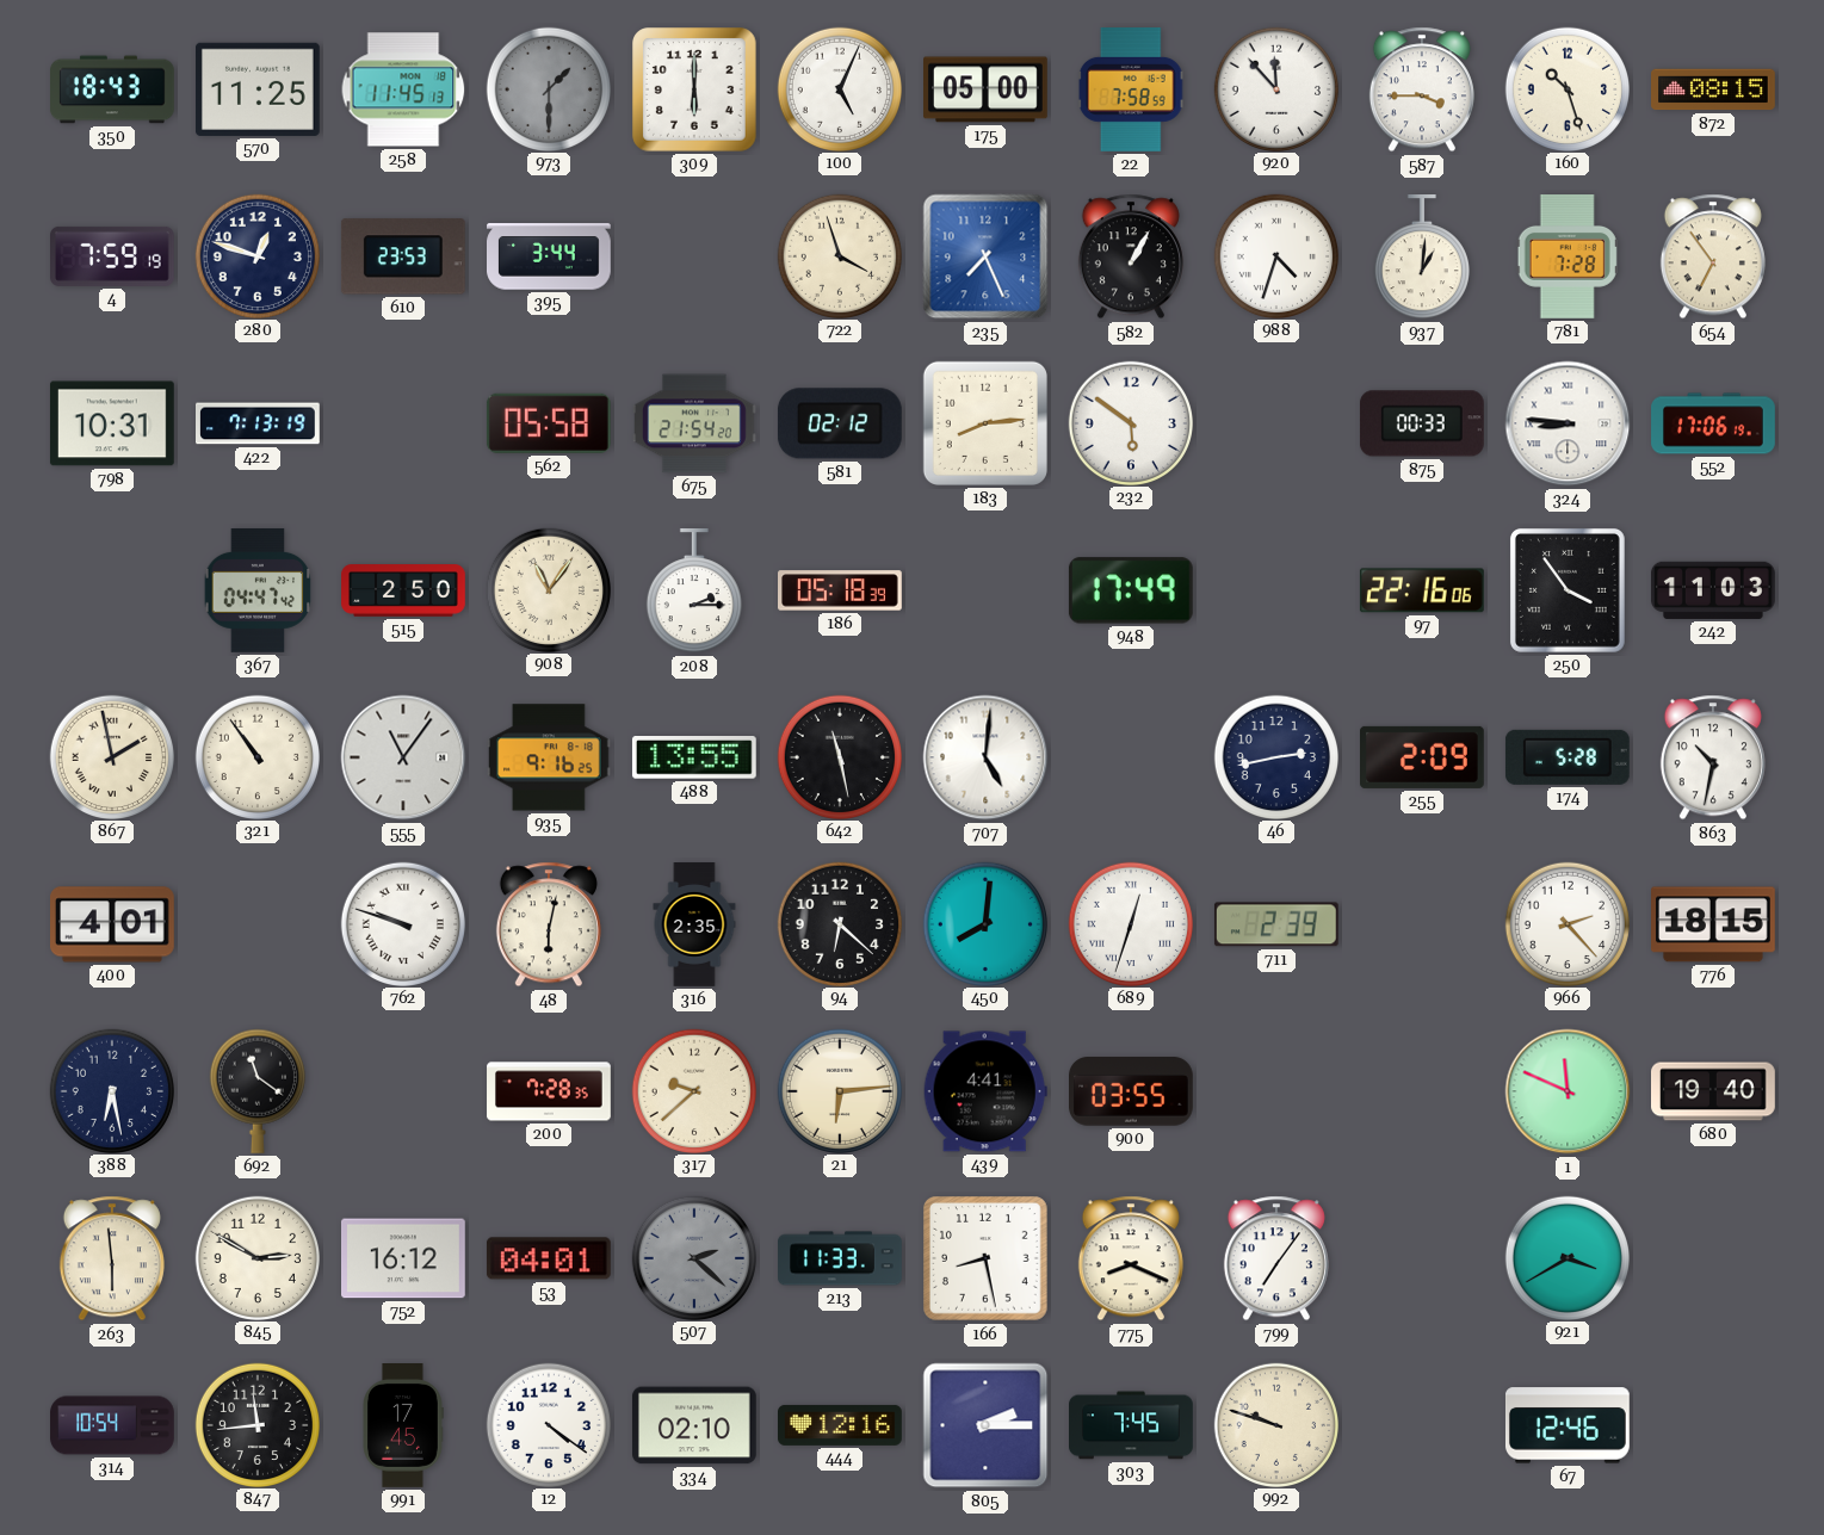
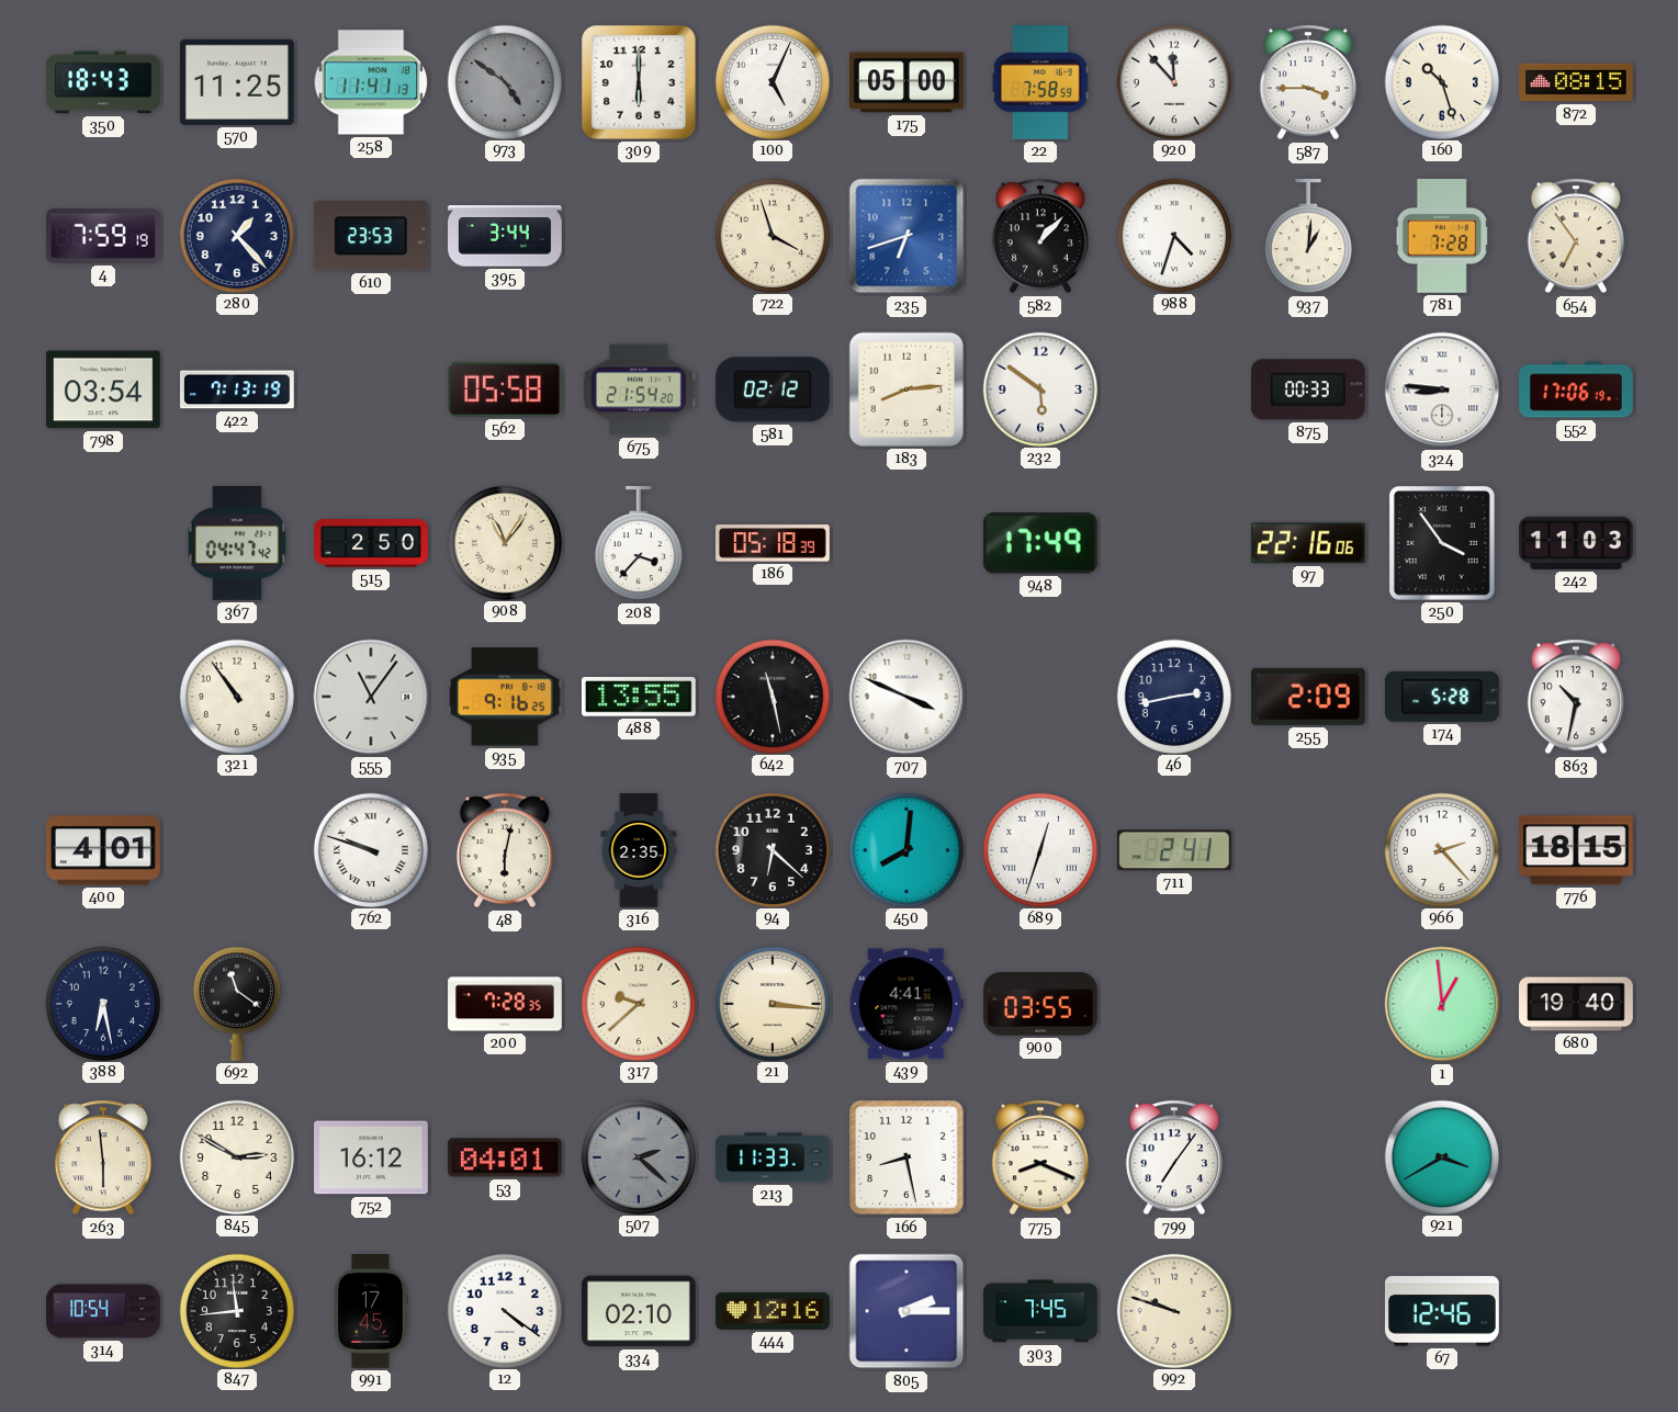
258: 11:45 -> 11:41 (371, 82)
973: 1:30 -> 4:51 (504, 81)
280: 12:48 -> 1:23 (236, 235)
235: 7:26 -> 6:42 (906, 236)
582: 1:05 -> 1:07 (1040, 236)
798: 10:31 -> 03:54 (103, 389)
208: 2:15 -> 3:37 (639, 544)
867: 1:58 -> none (111, 756)
707: 5:01 -> 3:49 (906, 697)
711: 2:39 -> 2:41 (1174, 850)
21: 6:14 -> 3:16 (772, 1003)
1: 11:49 -> 12:59 (1442, 1004)
